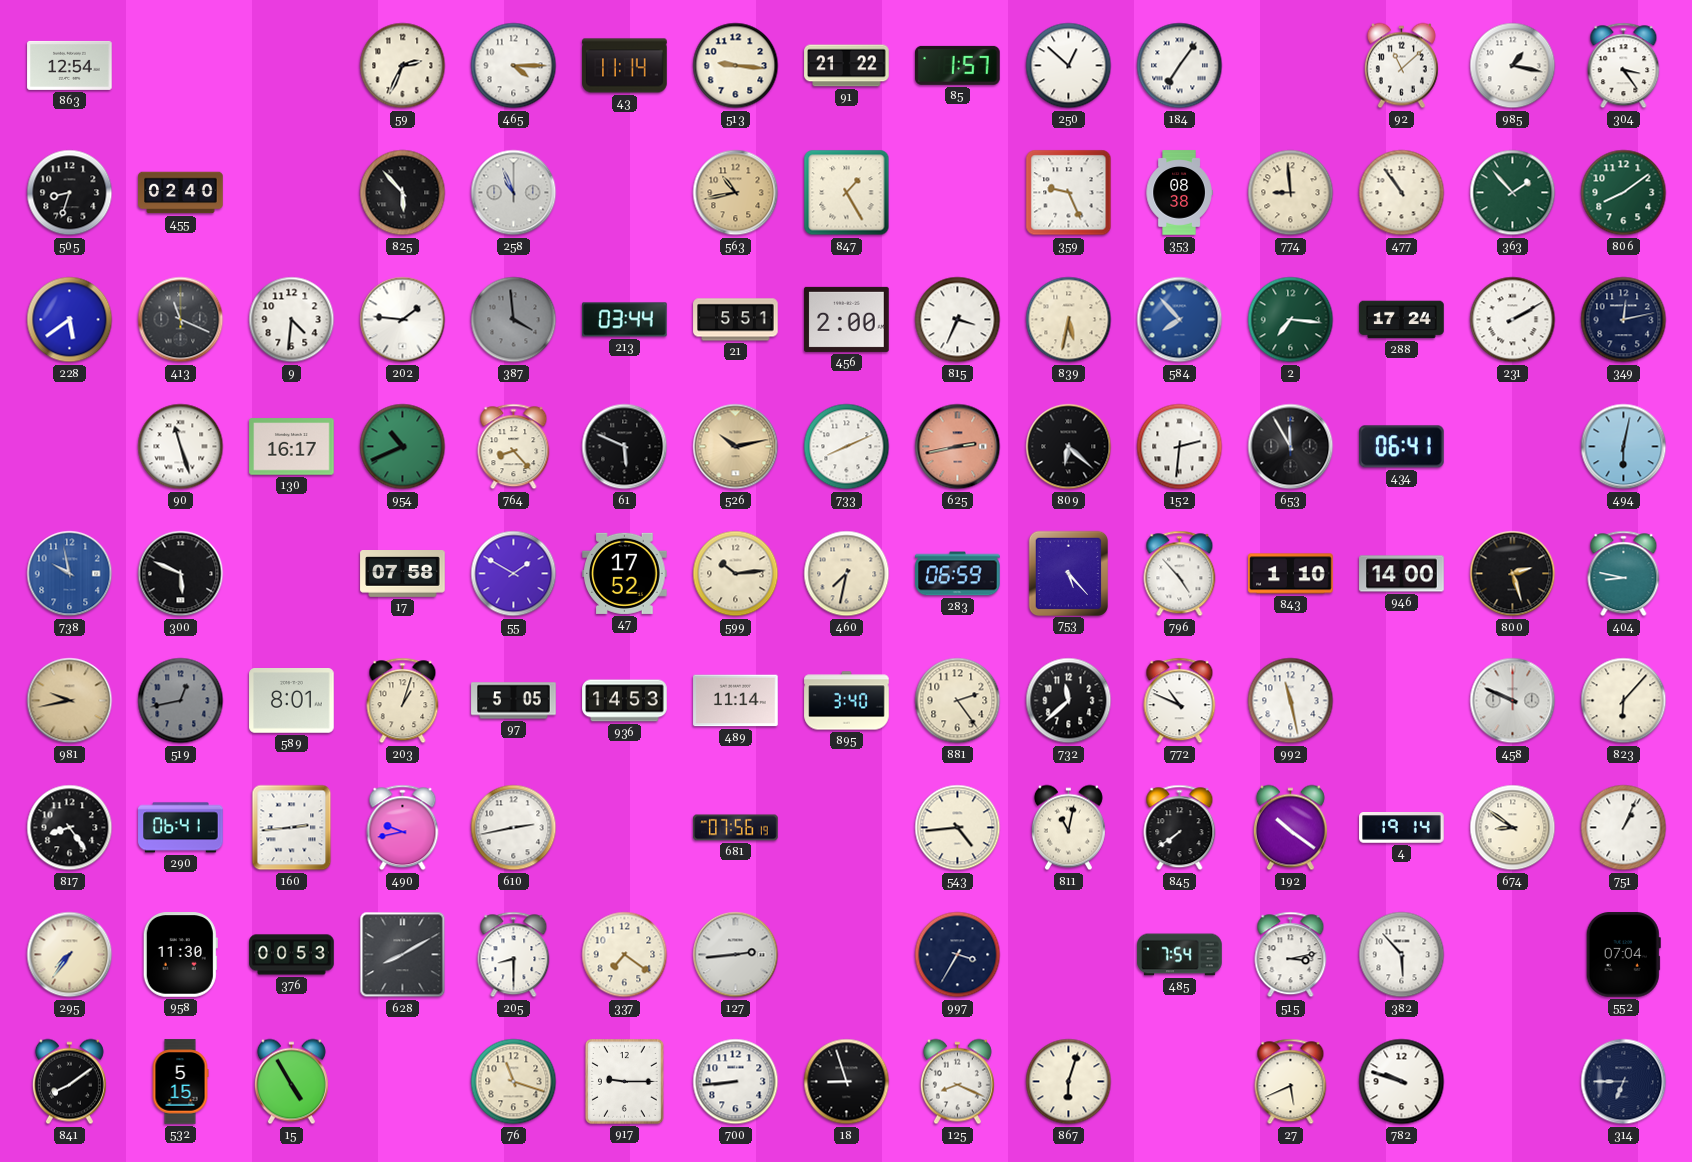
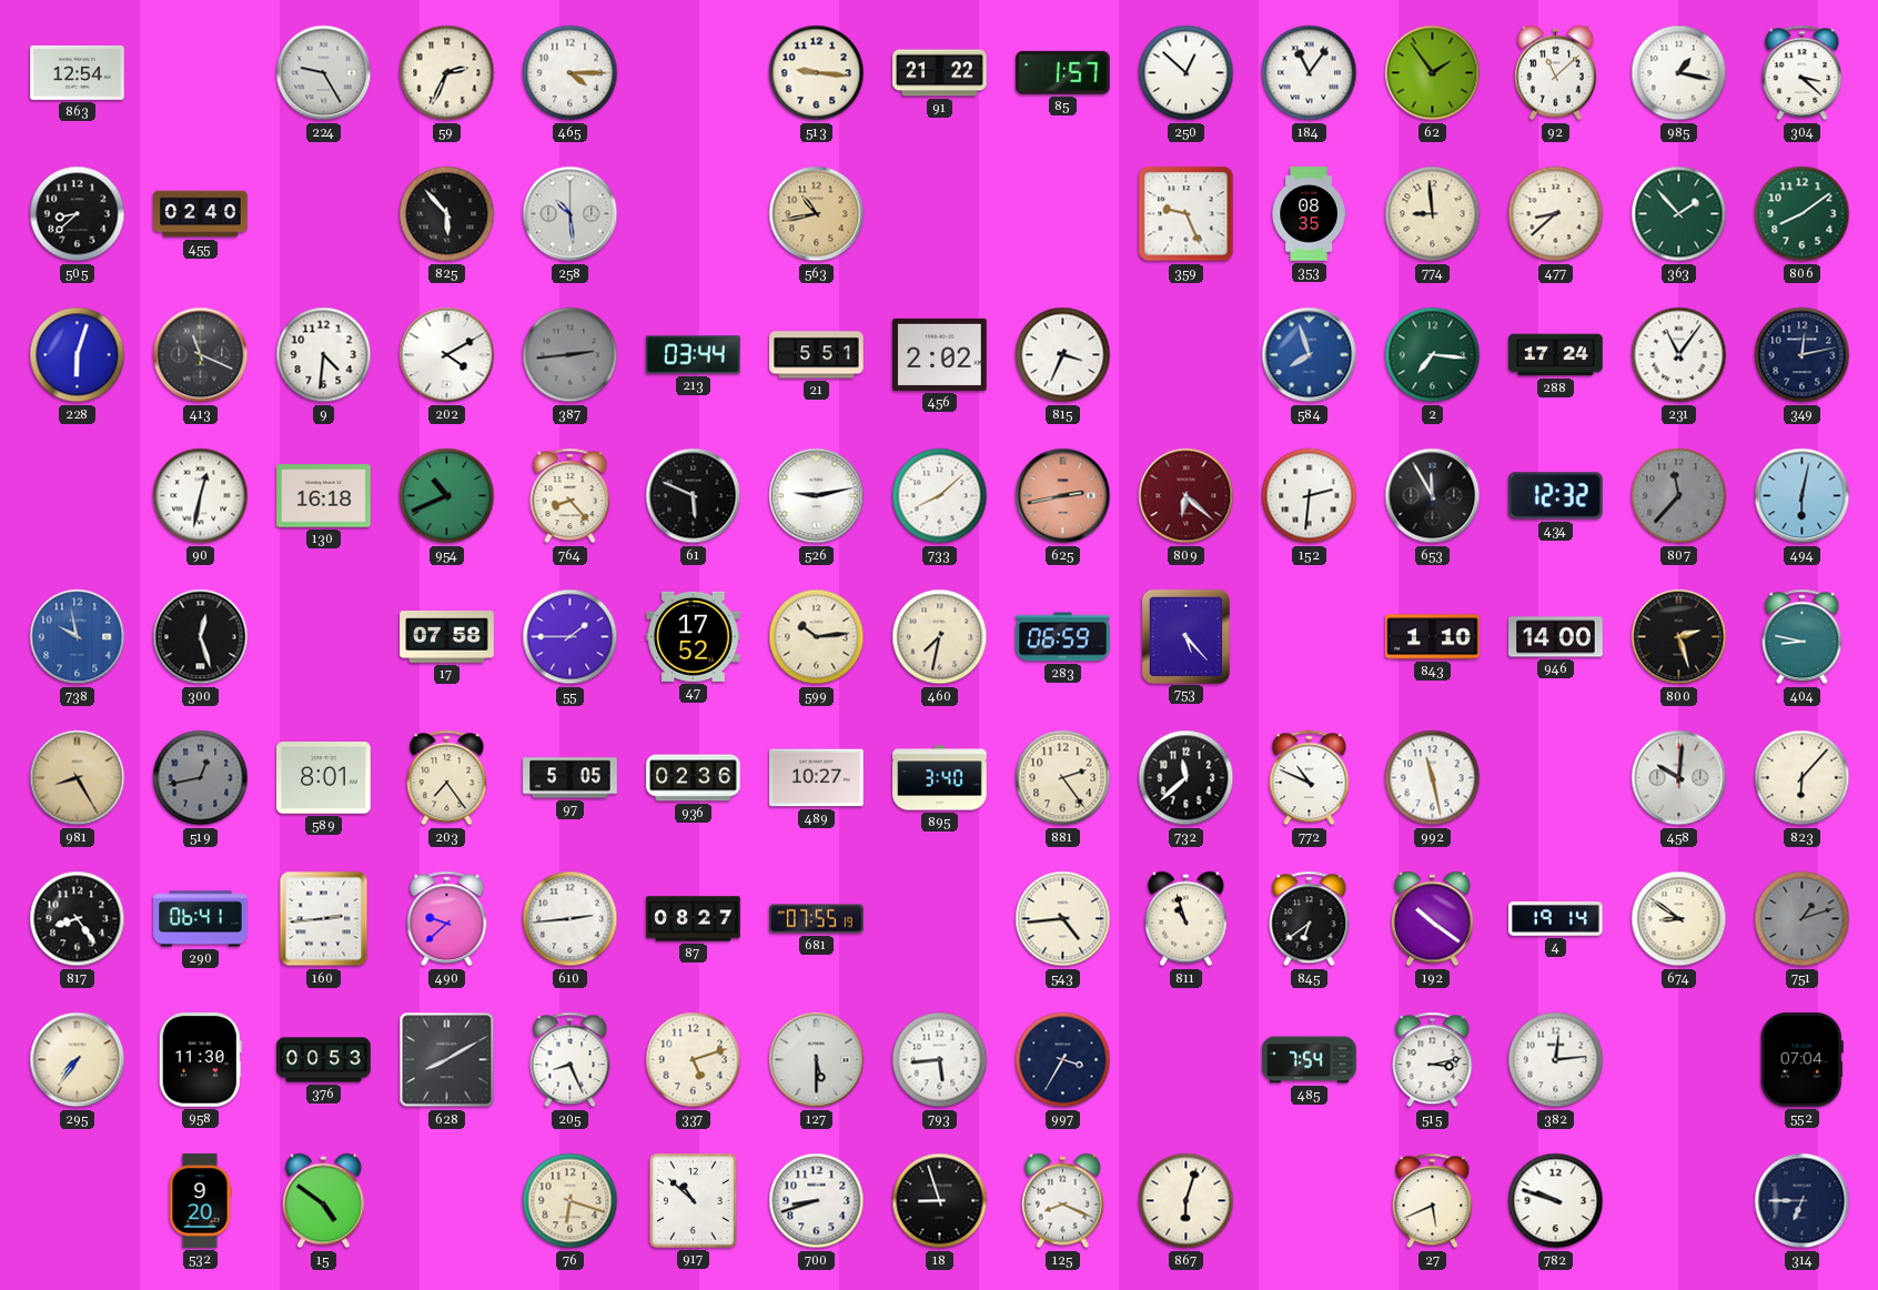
224: none -> 9:25 (324, 73)
43: 11:14 -> none (625, 66)
184: 7:06 -> 11:06 (1310, 73)
62: none -> 1:54 (1433, 73)
304: 3:24 -> 3:22 (1803, 73)
505: 8:33 -> 8:38 (78, 214)
258: 10:56 -> 10:29 (571, 214)
847: 1:25 -> none (847, 193)
353: 08:38 -> 08:35 (1309, 214)
477: 10:54 -> 8:38 (1556, 214)
228: 5:39 -> 6:03 (78, 355)
202: 1:46 -> 4:10 (447, 355)
387: 3:59 -> 2:44 (571, 355)
456: 2:00 -> 2:02 (940, 354)
839: 5:32 -> none (1069, 320)
584: 7:53 -> 7:57 (1310, 355)
231: 2:10 -> 11:06 (1679, 355)
90: 11:27 -> 12:32 (201, 496)
130: 16:17 -> 16:18 (324, 496)
526: 10:13 -> 9:13 (817, 496)
526 dial: champagne -> white (817, 496)
733: 8:11 -> 8:08 (940, 496)
809 dial: black -> burgundy (1187, 496)
434: 06:41 -> 12:32 (1556, 496)
807: none -> 11:37 (1679, 496)
300: 5:49 -> 12:27 (201, 637)
55: 1:50 -> 1:45 (571, 637)
796: 4:53 -> none (1180, 574)
981: 9:43 -> 8:25 (78, 778)
203: 1:03 -> 7:24 (447, 778)
936: 14:53 -> 02:36 (694, 778)
489: 11:14 -> 10:27 (817, 778)
458: 9:49 -> 10:01 (1679, 778)
490: 9:43 -> 9:38 (447, 919)
610: 2:43 -> 2:44 (571, 919)
87: none -> 08:27 (694, 919)
681: 07:56 -> 07:55 (817, 919)
811: 11:02 -> 10:57 (1185, 919)
845: 7:39 -> 6:39 (1310, 919)
751: 1:04 -> 1:12 (1803, 919)
751 dial: white -> grey (1803, 919)
205: 8:30 -> 8:26 (571, 1060)
337: 7:21 -> 5:12 (694, 1060)
127: 2:44 -> 5:30 (817, 1060)
793: none -> 5:44 (940, 1060)
382: 5:53 -> 12:14 (1556, 1060)
841: 8:09 -> none (69, 1082)
532: 5:15 -> 9:20 (200, 1201)
15: 4:55 -> 4:51 (323, 1201)
76: 11:18 -> 6:18 (571, 1201)
917: 9:15 -> 10:52 (694, 1201)
700: 8:44 -> 8:42 (817, 1201)
